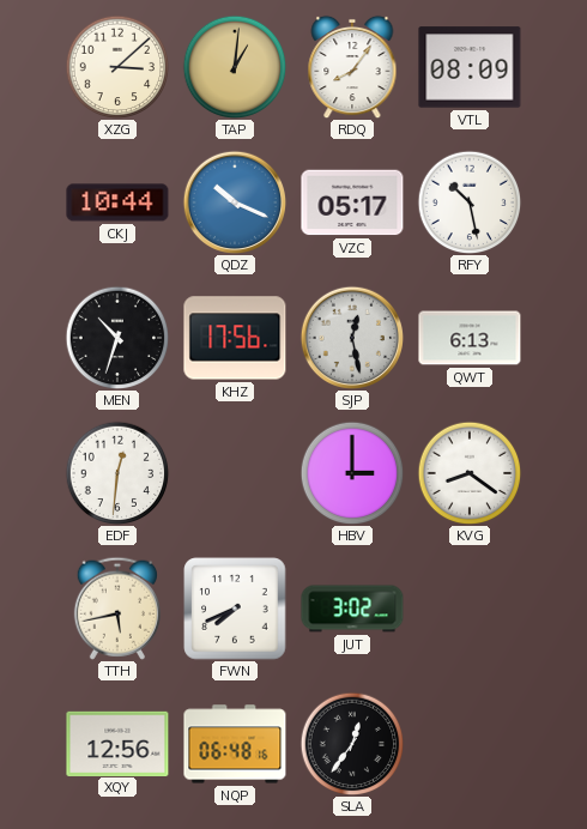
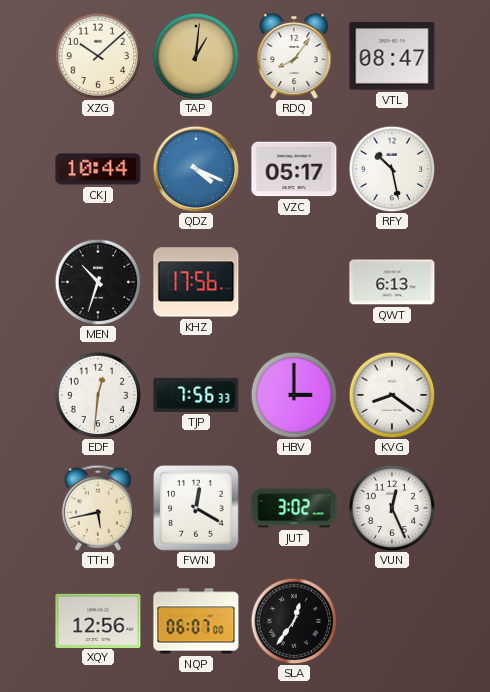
XZG: 3:08 -> 10:08 (98, 56)
VTL: 08:09 -> 08:47 (392, 56)
QDZ: 10:19 -> 4:19 (195, 168)
SJP: 12:28 -> none (351, 337)
TJP: none -> 7:56 (196, 395)
FWN: 7:41 -> 12:20 (196, 508)
VUN: none -> 12:26 (392, 508)
NQP: 06:48 -> 06:07 (196, 621)
